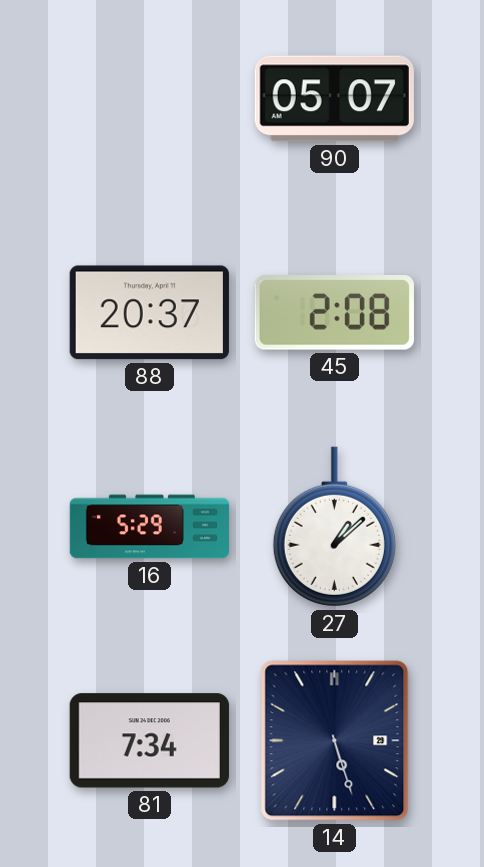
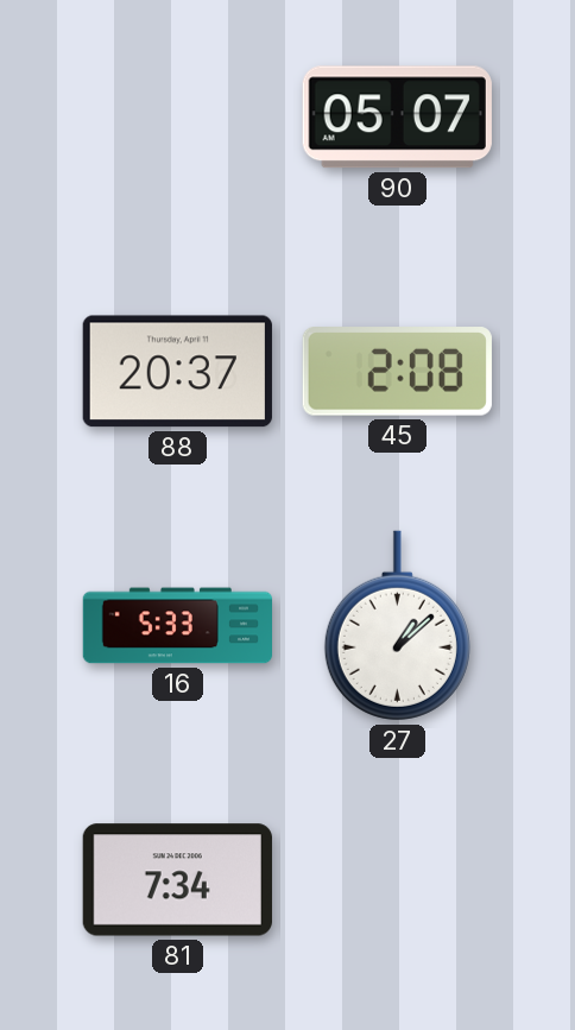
16: 5:29 -> 5:33 (178, 626)
14: 5:27 -> none (335, 741)
